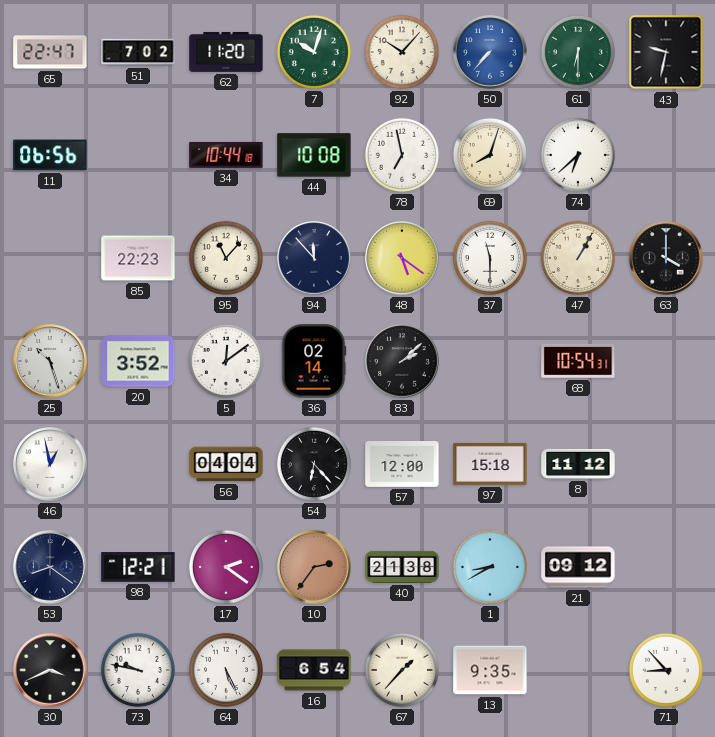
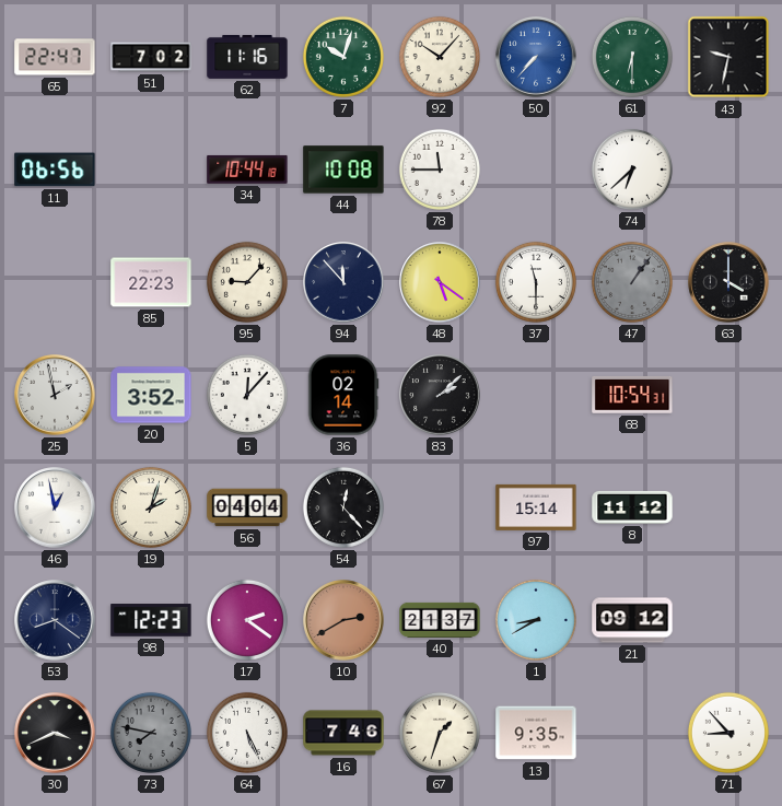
62: 11:20 -> 11:16 (247, 57)
78: 6:58 -> 11:45 (440, 170)
69: 8:03 -> none (490, 155)
95: 11:07 -> 9:07 (247, 282)
47: 1:05 -> 1:06 (632, 282)
47 dial: cream -> grey (632, 282)
25: 10:27 -> 1:58 (55, 395)
5: 12:09 -> 12:07 (247, 395)
19: none -> 2:03 (151, 507)
54: 6:23 -> 12:23 (343, 507)
57: 12:00 -> none (402, 465)
97: 15:18 -> 15:14 (536, 507)
98: 12:21 -> 12:23 (151, 620)
10: 2:36 -> 2:40 (343, 620)
40: 21:38 -> 21:37 (440, 620)
73: 9:47 -> 7:47 (151, 733)
73 dial: white -> grey (151, 733)
16: 6:54 -> 7:46 (343, 733)
67: 1:37 -> 1:33 (440, 733)
